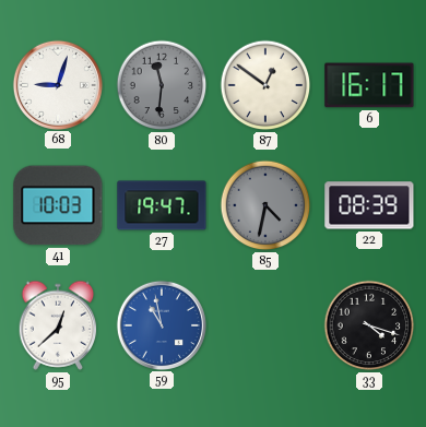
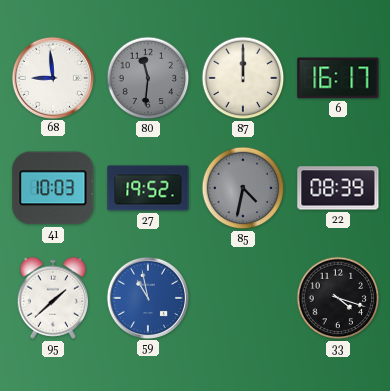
68: 9:03 -> 8:59 (52, 77)
87: 12:51 -> 12:00 (243, 78)
27: 19:47 -> 19:52 (148, 188)
95: 12:38 -> 1:38 (53, 298)
